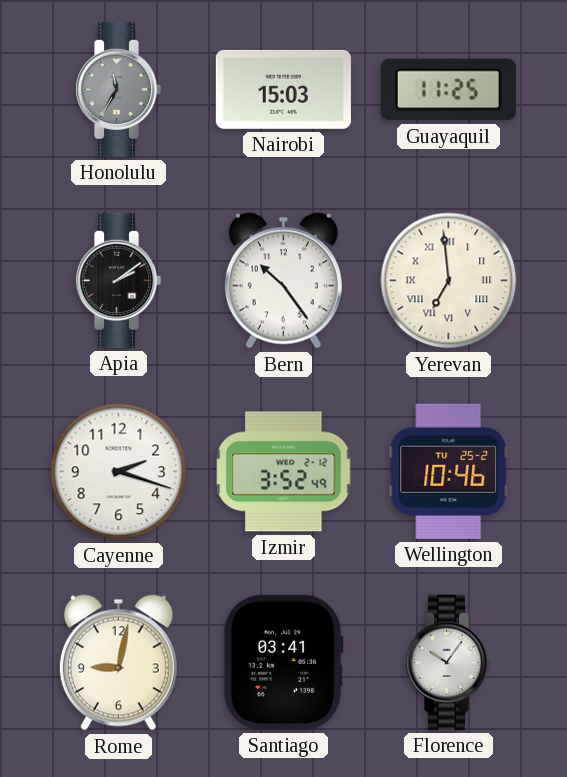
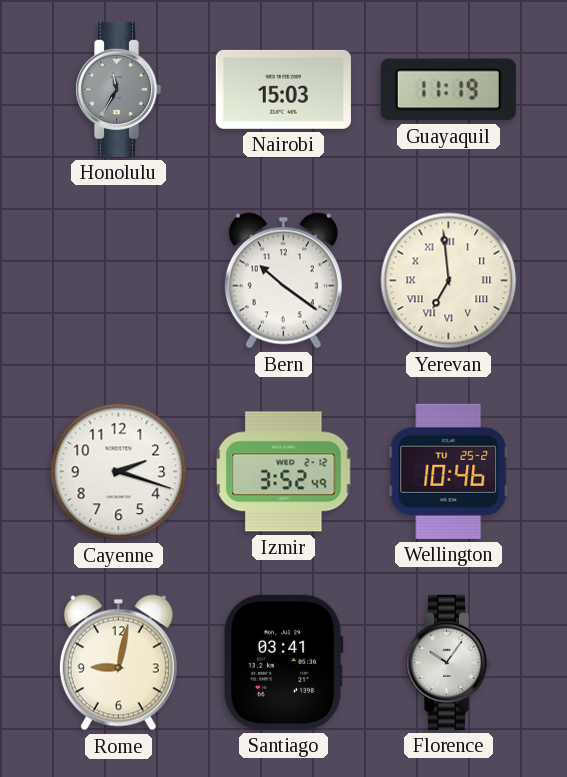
Guayaquil: 11:25 -> 11:19 (448, 90)
Apia: 2:09 -> none (118, 280)
Bern: 10:24 -> 10:21 (283, 281)
